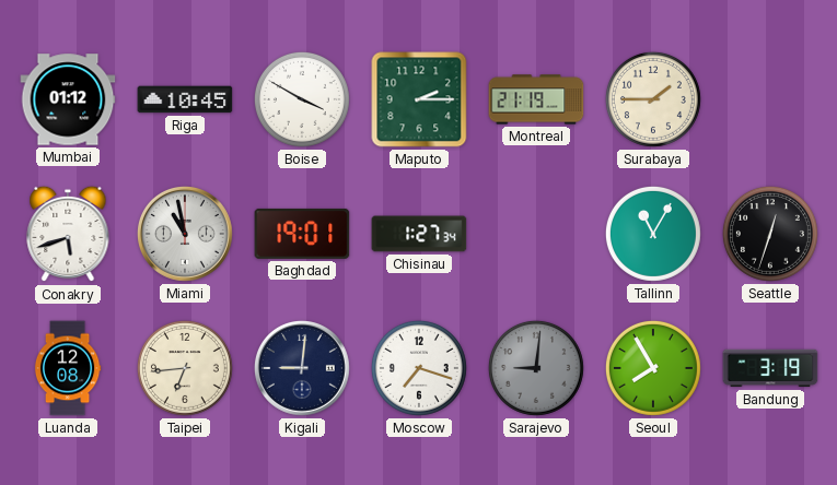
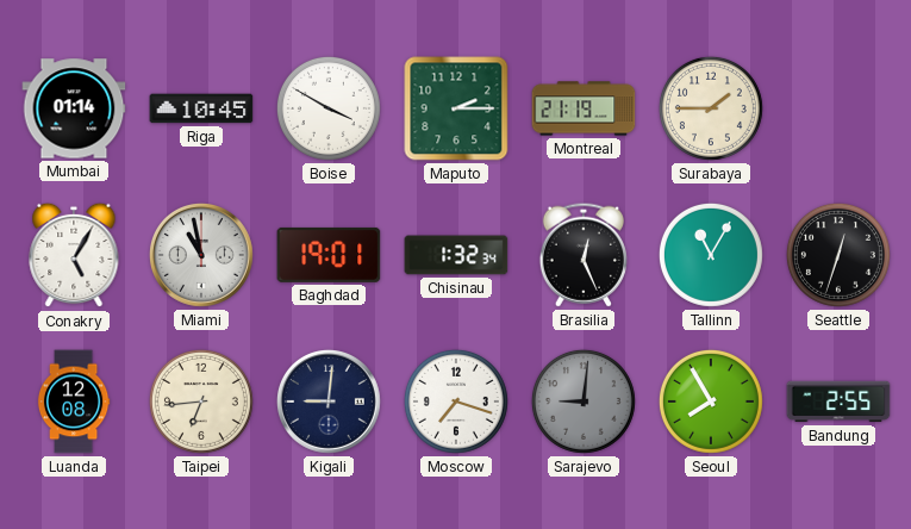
Mumbai: 01:12 -> 01:14 (74, 108)
Conakry: 5:42 -> 5:05 (74, 255)
Chisinau: 1:27 -> 1:32 (456, 255)
Brasilia: none -> 12:26 (584, 255)
Bandung: 3:19 -> 2:55 (838, 402)
